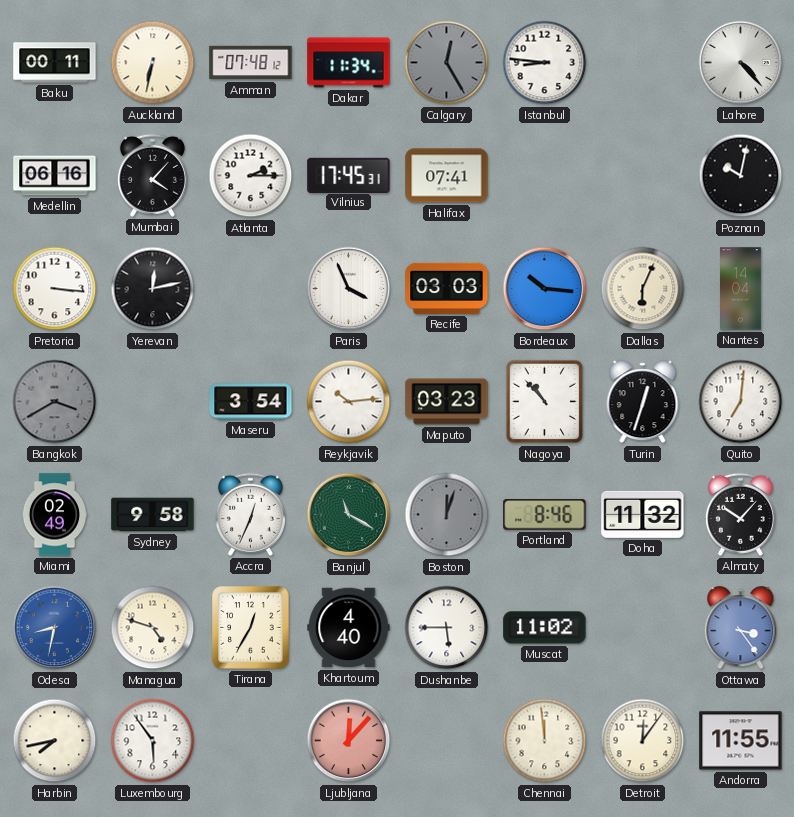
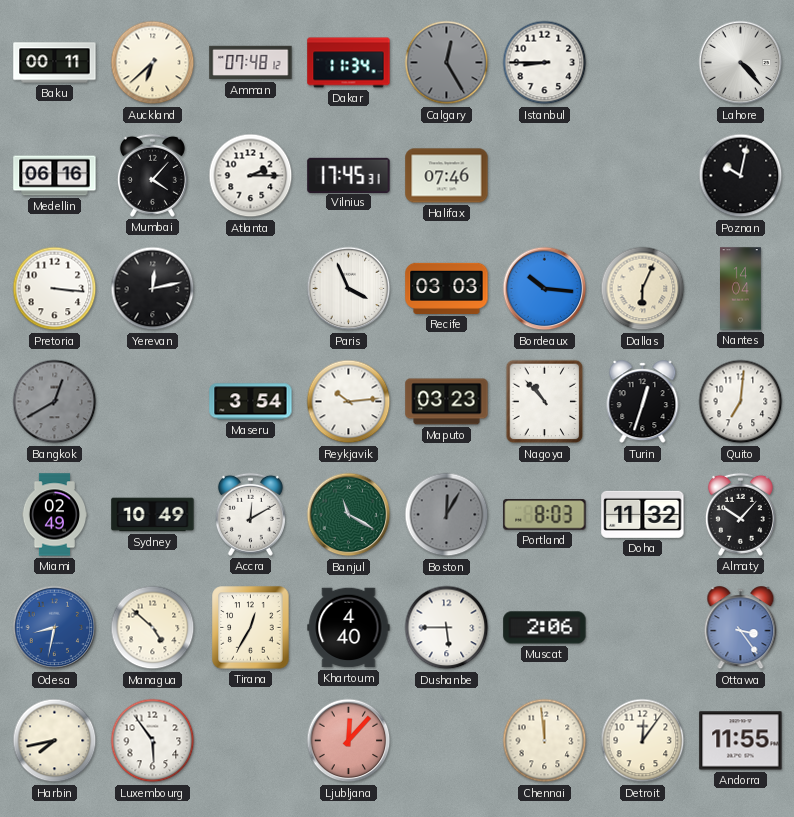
Auckland: 6:32 -> 6:38 (153, 63)
Istanbul: 8:46 -> 8:45 (545, 63)
Halifax: 07:41 -> 07:46 (447, 176)
Bangkok: 3:40 -> 12:40 (55, 402)
Sydney: 9:58 -> 10:49 (153, 515)
Accra: 12:34 -> 12:10 (250, 514)
Boston: 12:03 -> 12:05 (447, 515)
Portland: 8:46 -> 8:03 (545, 515)
Managua: 4:48 -> 4:52 (153, 628)
Muscat: 11:02 -> 2:06 (545, 628)
